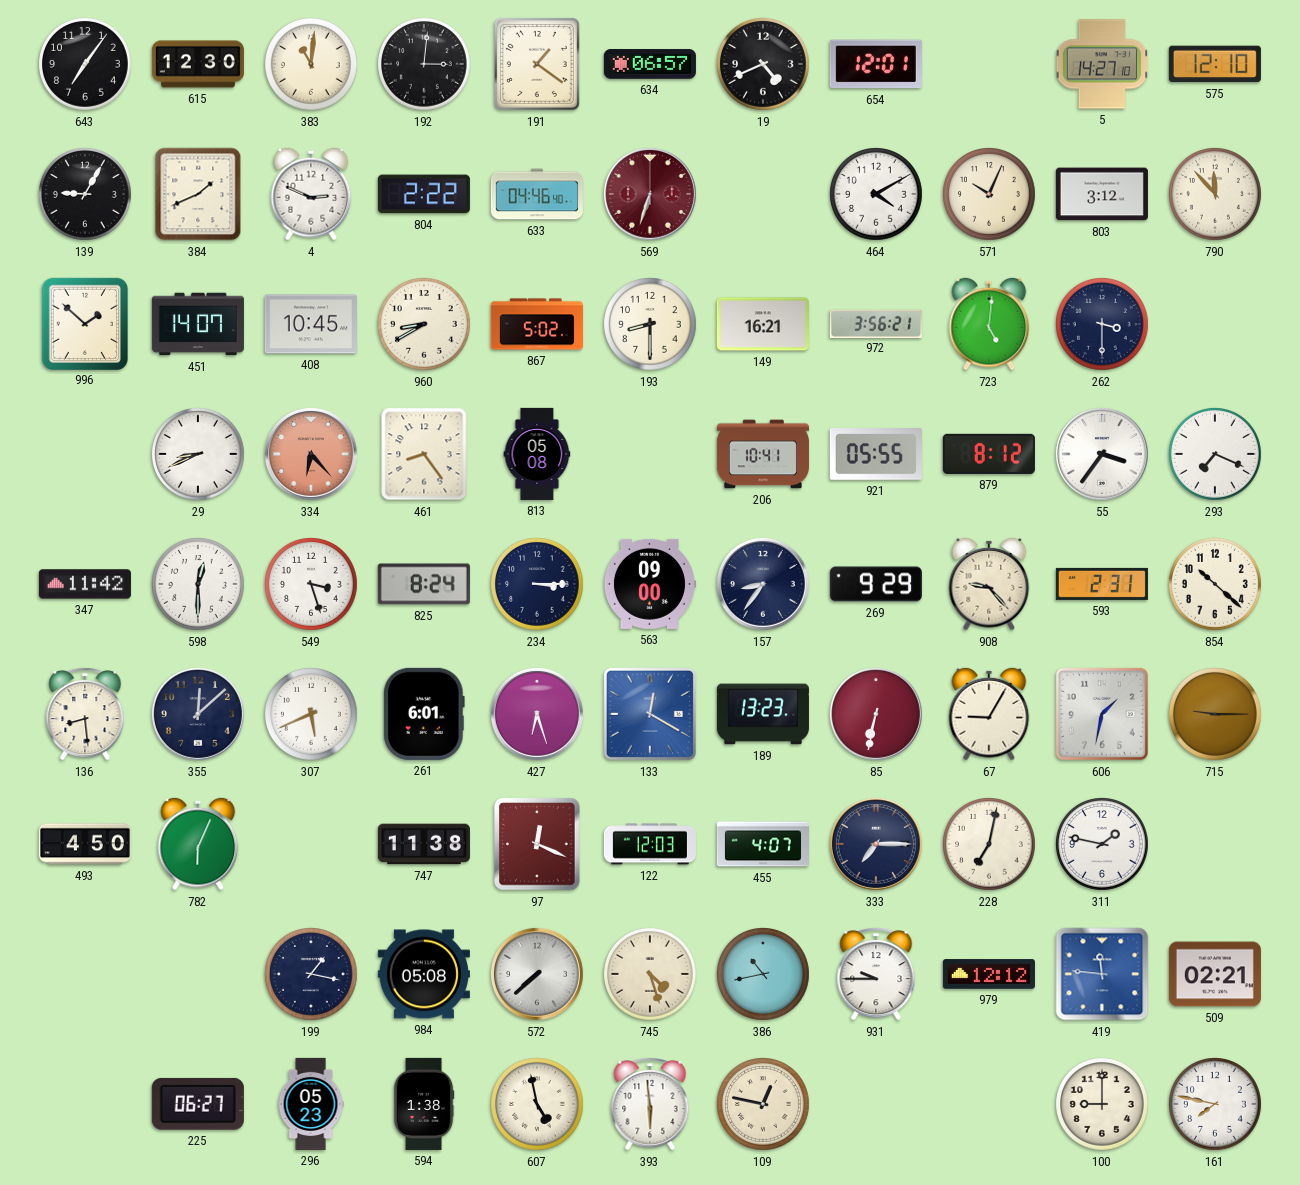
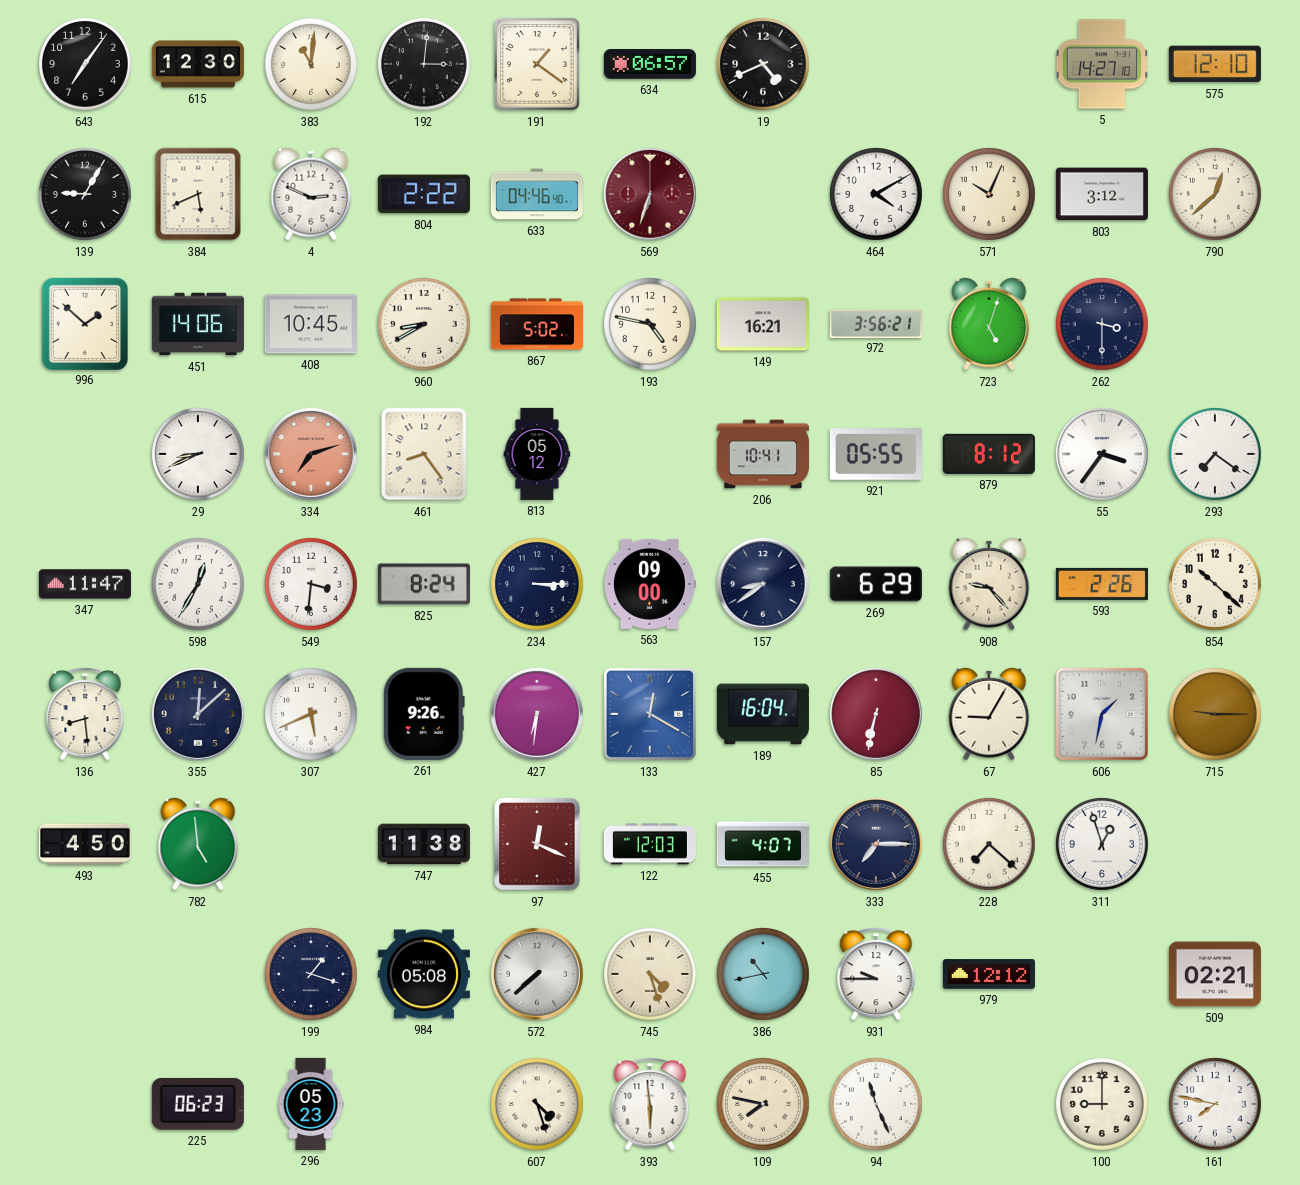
654: 12:01 -> none (876, 64)
384: 1:41 -> 5:41 (198, 194)
790: 11:53 -> 12:38 (1216, 195)
451: 14:07 -> 14:06 (198, 324)
193: 8:30 -> 4:47 (651, 325)
723: 5:01 -> 5:03 (989, 324)
334: 6:23 -> 7:12 (311, 454)
813: 05:08 -> 05:12 (537, 454)
293: 7:19 -> 7:21 (1216, 455)
347: 11:42 -> 11:47 (85, 584)
598: 12:30 -> 12:35 (199, 585)
549: 3:27 -> 3:31 (312, 585)
157: 8:36 -> 8:39 (763, 584)
269: 9:29 -> 6:29 (876, 584)
593: 2:31 -> 2:26 (1102, 584)
261: 6:01 -> 9:26 (424, 714)
427: 6:27 -> 6:31 (537, 714)
189: 13:23 -> 16:04 (763, 714)
782: 6:04 -> 4:59 (198, 844)
228: 7:02 -> 7:22 (990, 845)
311: 1:47 -> 12:57 (1103, 845)
199: 1:17 -> 1:18 (312, 975)
419: 11:46 -> none (1102, 974)
225: 06:27 -> 06:23 (198, 1104)
594: 1:38 -> none (424, 1104)
607: 4:58 -> 4:27 (538, 1105)
109: 12:47 -> 7:47 (764, 1105)
94: none -> 11:26 (877, 1105)
